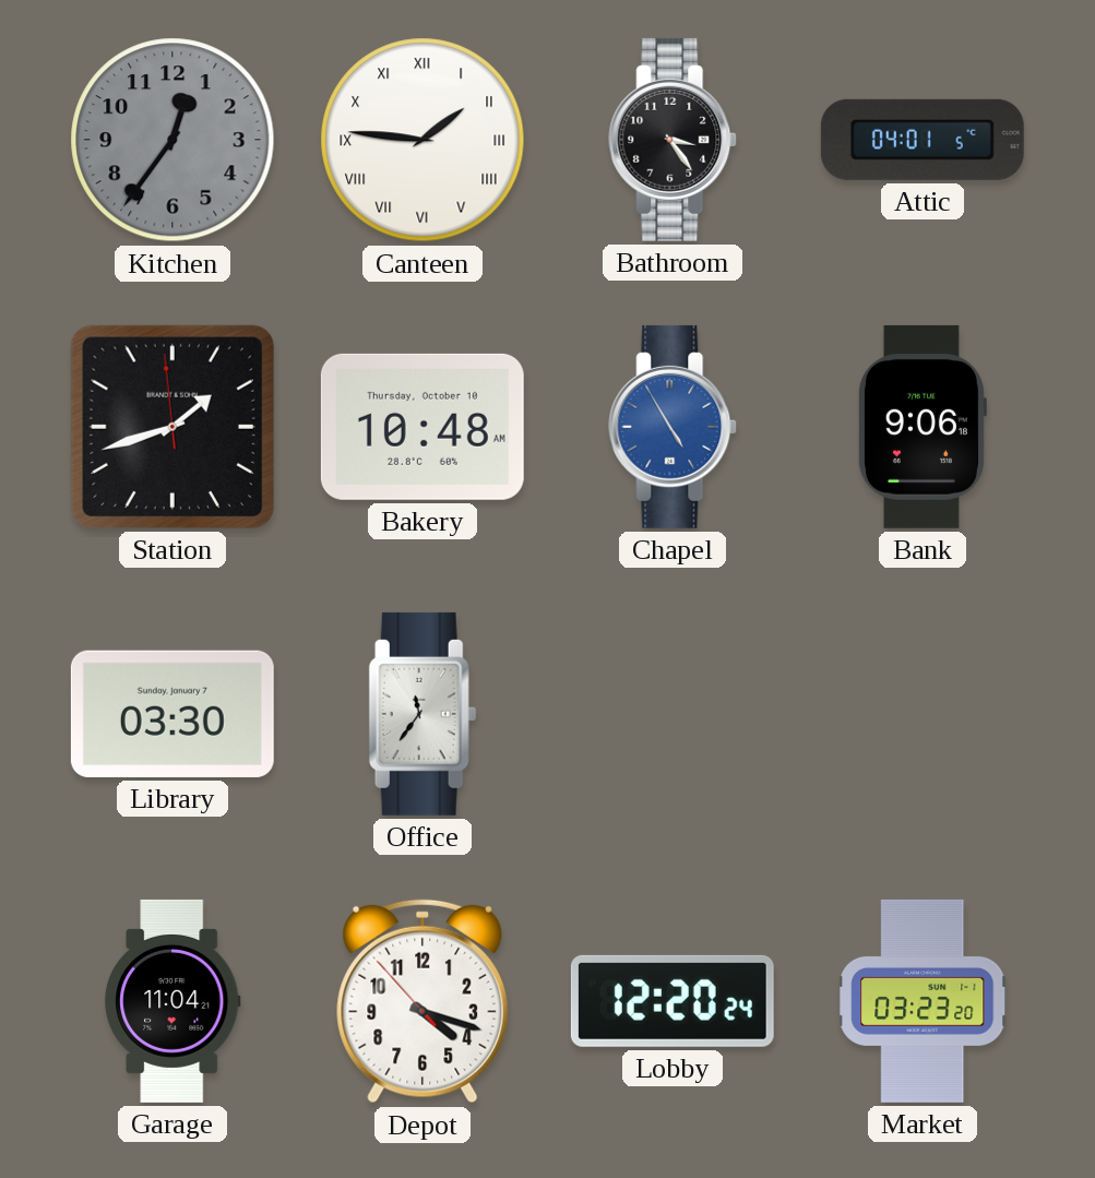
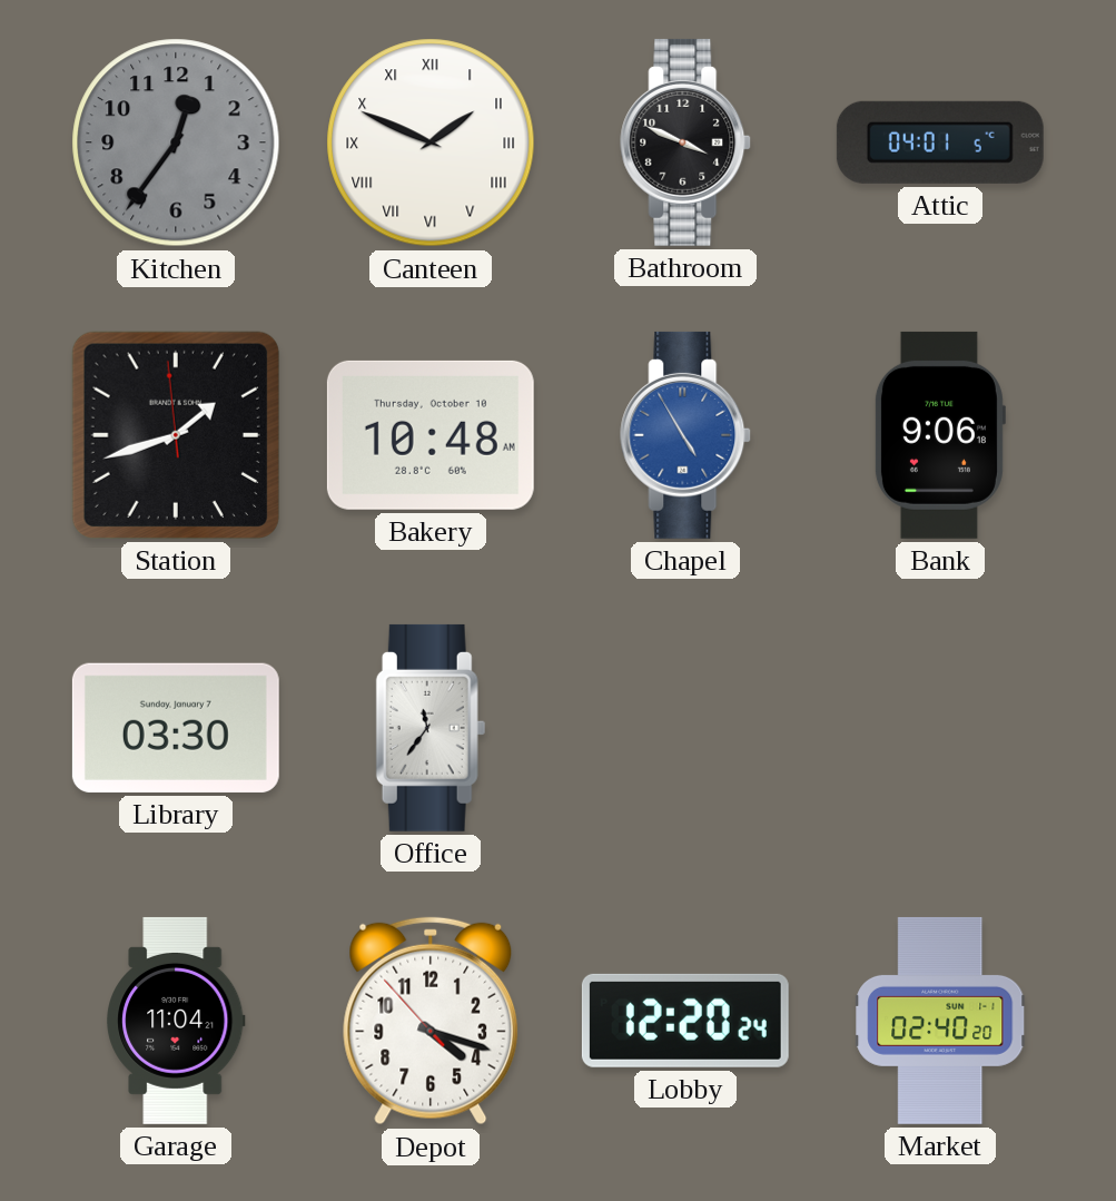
Canteen: 1:46 -> 1:49 (431, 142)
Bathroom: 3:24 -> 3:49 (687, 142)
Market: 03:23 -> 02:40 (941, 1021)
